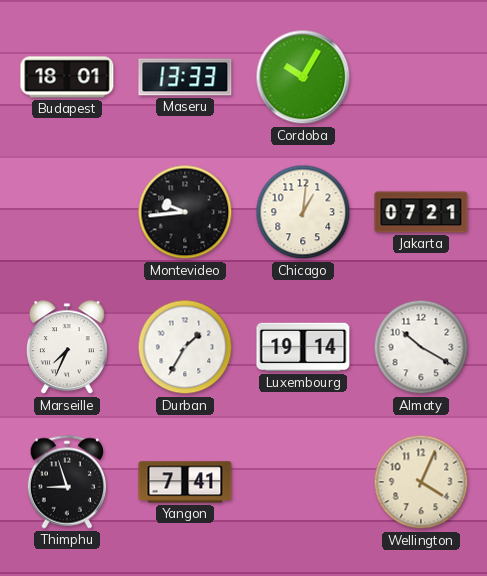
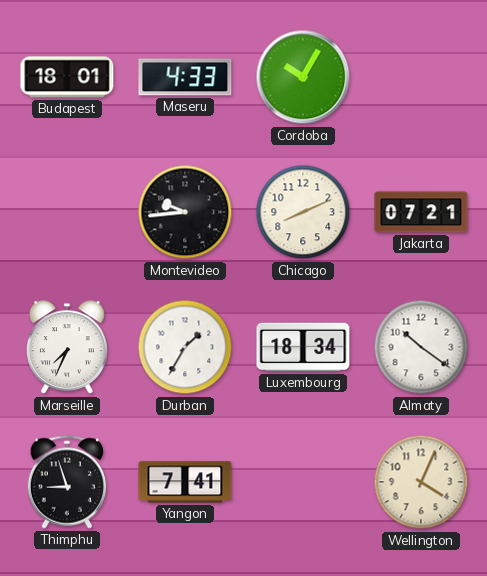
Maseru: 13:33 -> 4:33 (185, 77)
Chicago: 1:01 -> 8:11 (303, 212)
Luxembourg: 19:14 -> 18:34 (303, 347)
Almaty: 10:20 -> 10:21 (421, 347)
